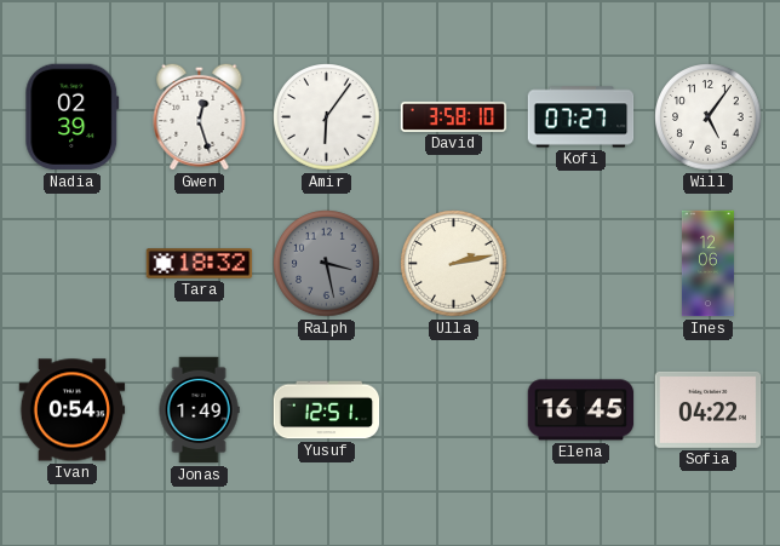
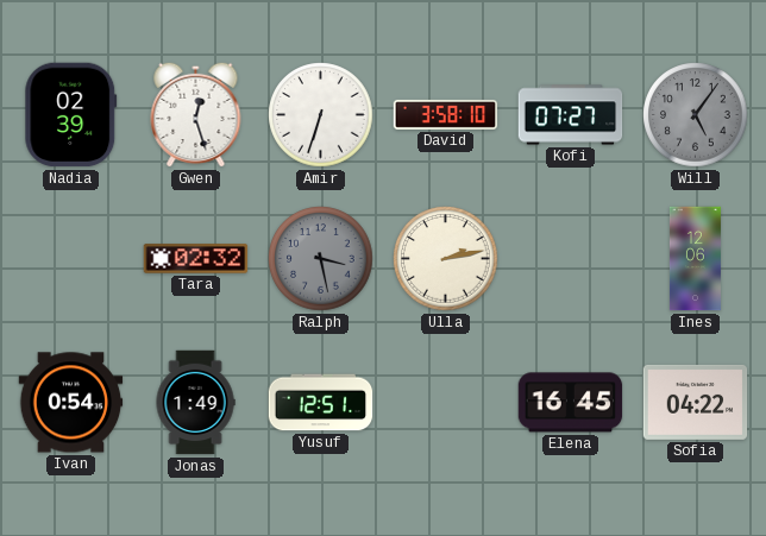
Amir: 6:06 -> 6:33 (321, 115)
Will dial: white -> grey (696, 115)
Tara: 18:32 -> 02:32 (196, 259)
